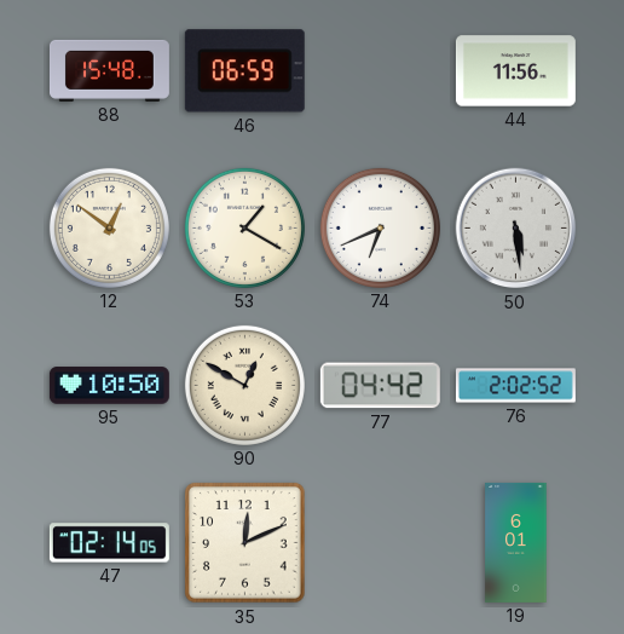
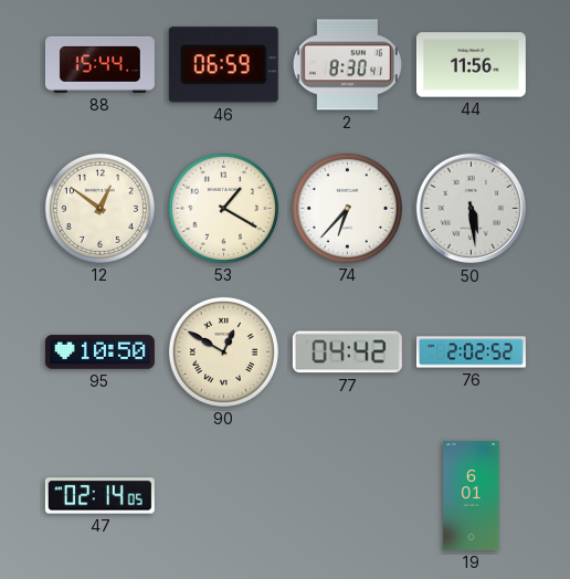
88: 15:48 -> 15:44 (99, 64)
2: none -> 8:30 (347, 65)
74: 6:41 -> 6:37 (347, 208)
35: 12:11 -> none (245, 543)
